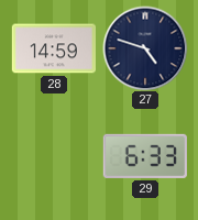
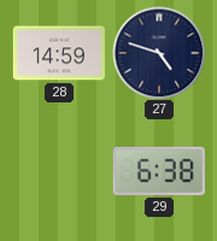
29: 6:33 -> 6:38 (159, 171)
